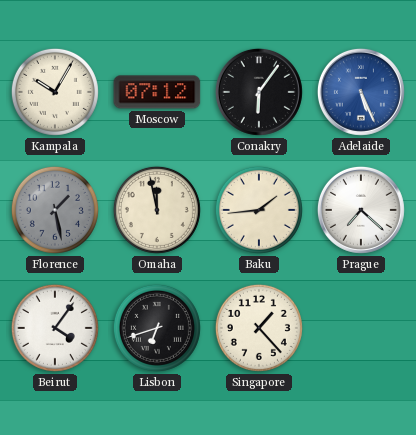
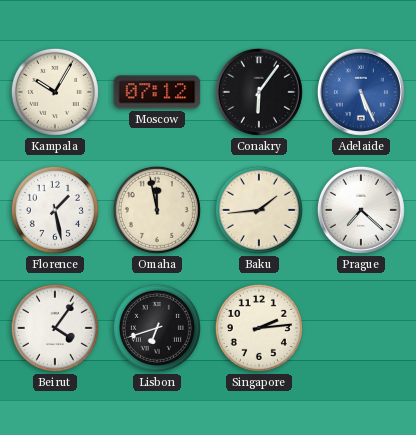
Florence dial: grey -> white (55, 210)
Singapore: 1:23 -> 2:14 (259, 328)
